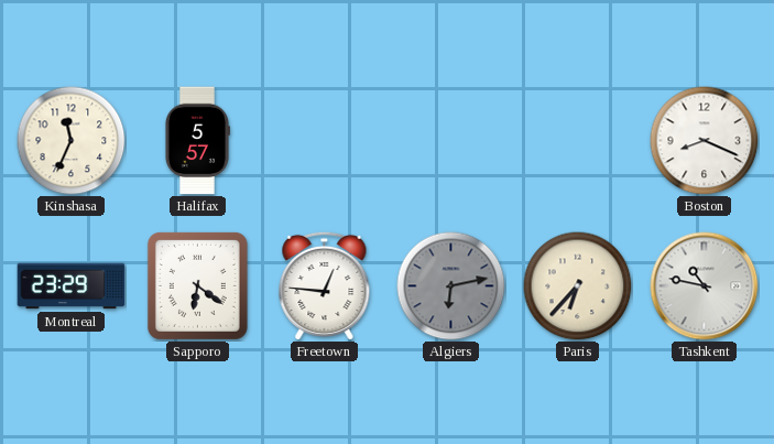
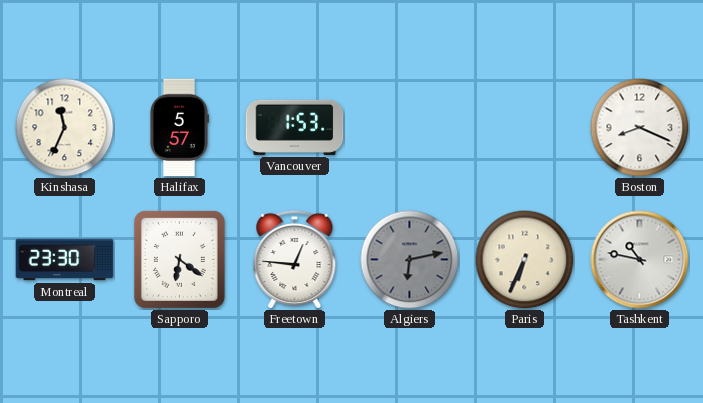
Vancouver: none -> 1:53 (295, 127)
Montreal: 23:29 -> 23:30 (65, 260)
Paris: 6:37 -> 6:34 (525, 260)
